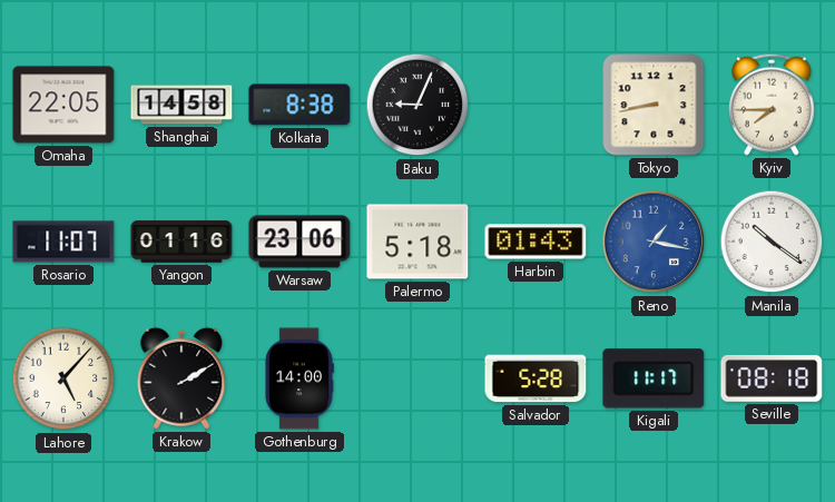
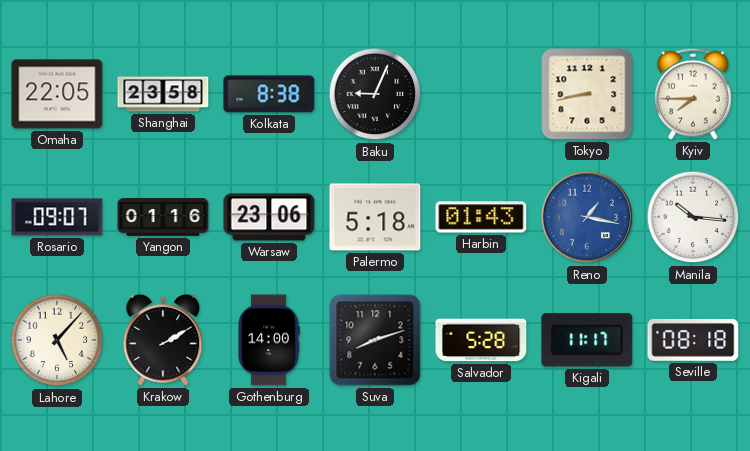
Shanghai: 14:58 -> 23:58 (163, 94)
Rosario: 11:07 -> 09:07 (57, 217)
Manila: 10:21 -> 10:16 (693, 217)
Suva: none -> 8:12 (375, 340)
